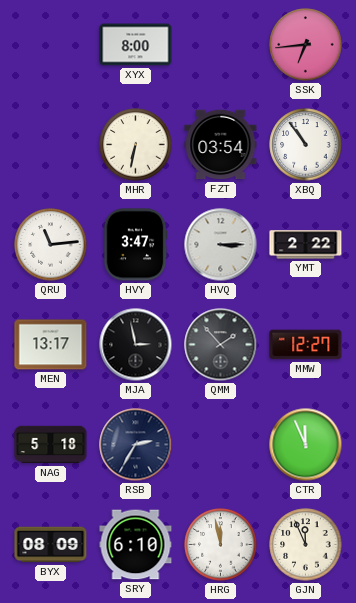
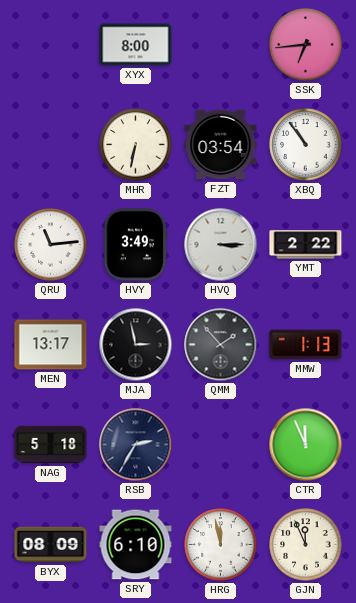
HVY: 3:47 -> 3:49 (135, 245)
MMW: 12:27 -> 1:13 (306, 345)
